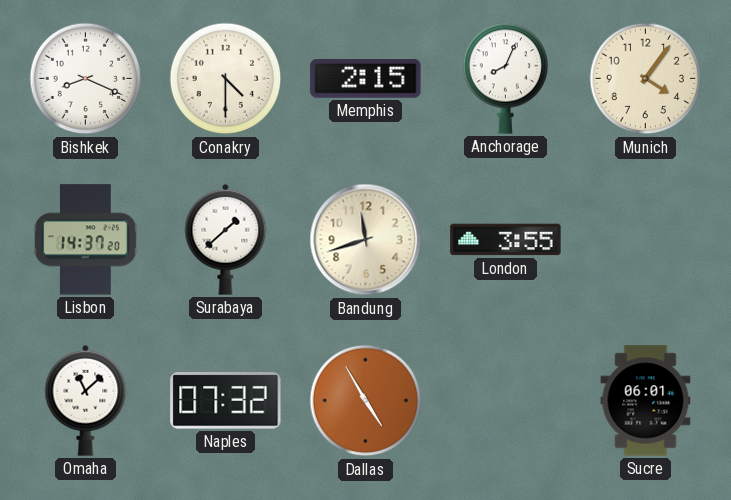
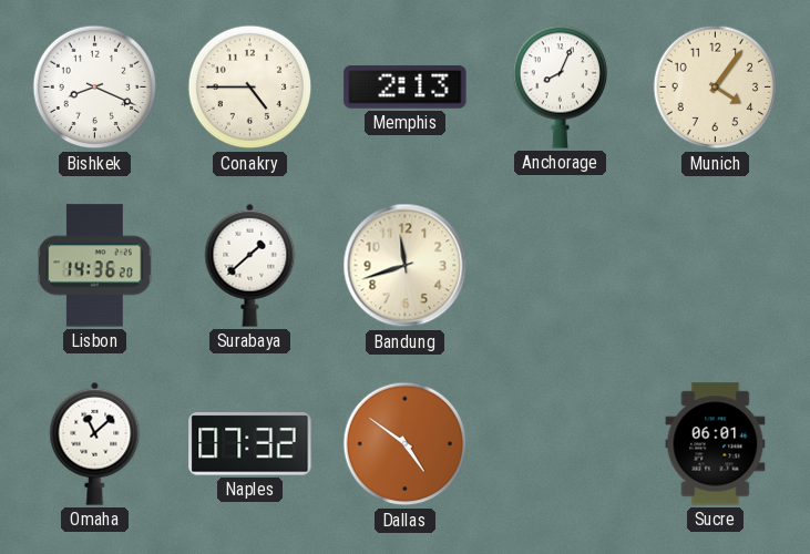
Conakry: 4:30 -> 4:45 (250, 88)
Memphis: 2:15 -> 2:13 (406, 88)
Lisbon: 14:37 -> 14:36 (94, 266)
London: 3:55 -> none (506, 240)
Dallas: 4:55 -> 4:51 (406, 444)
